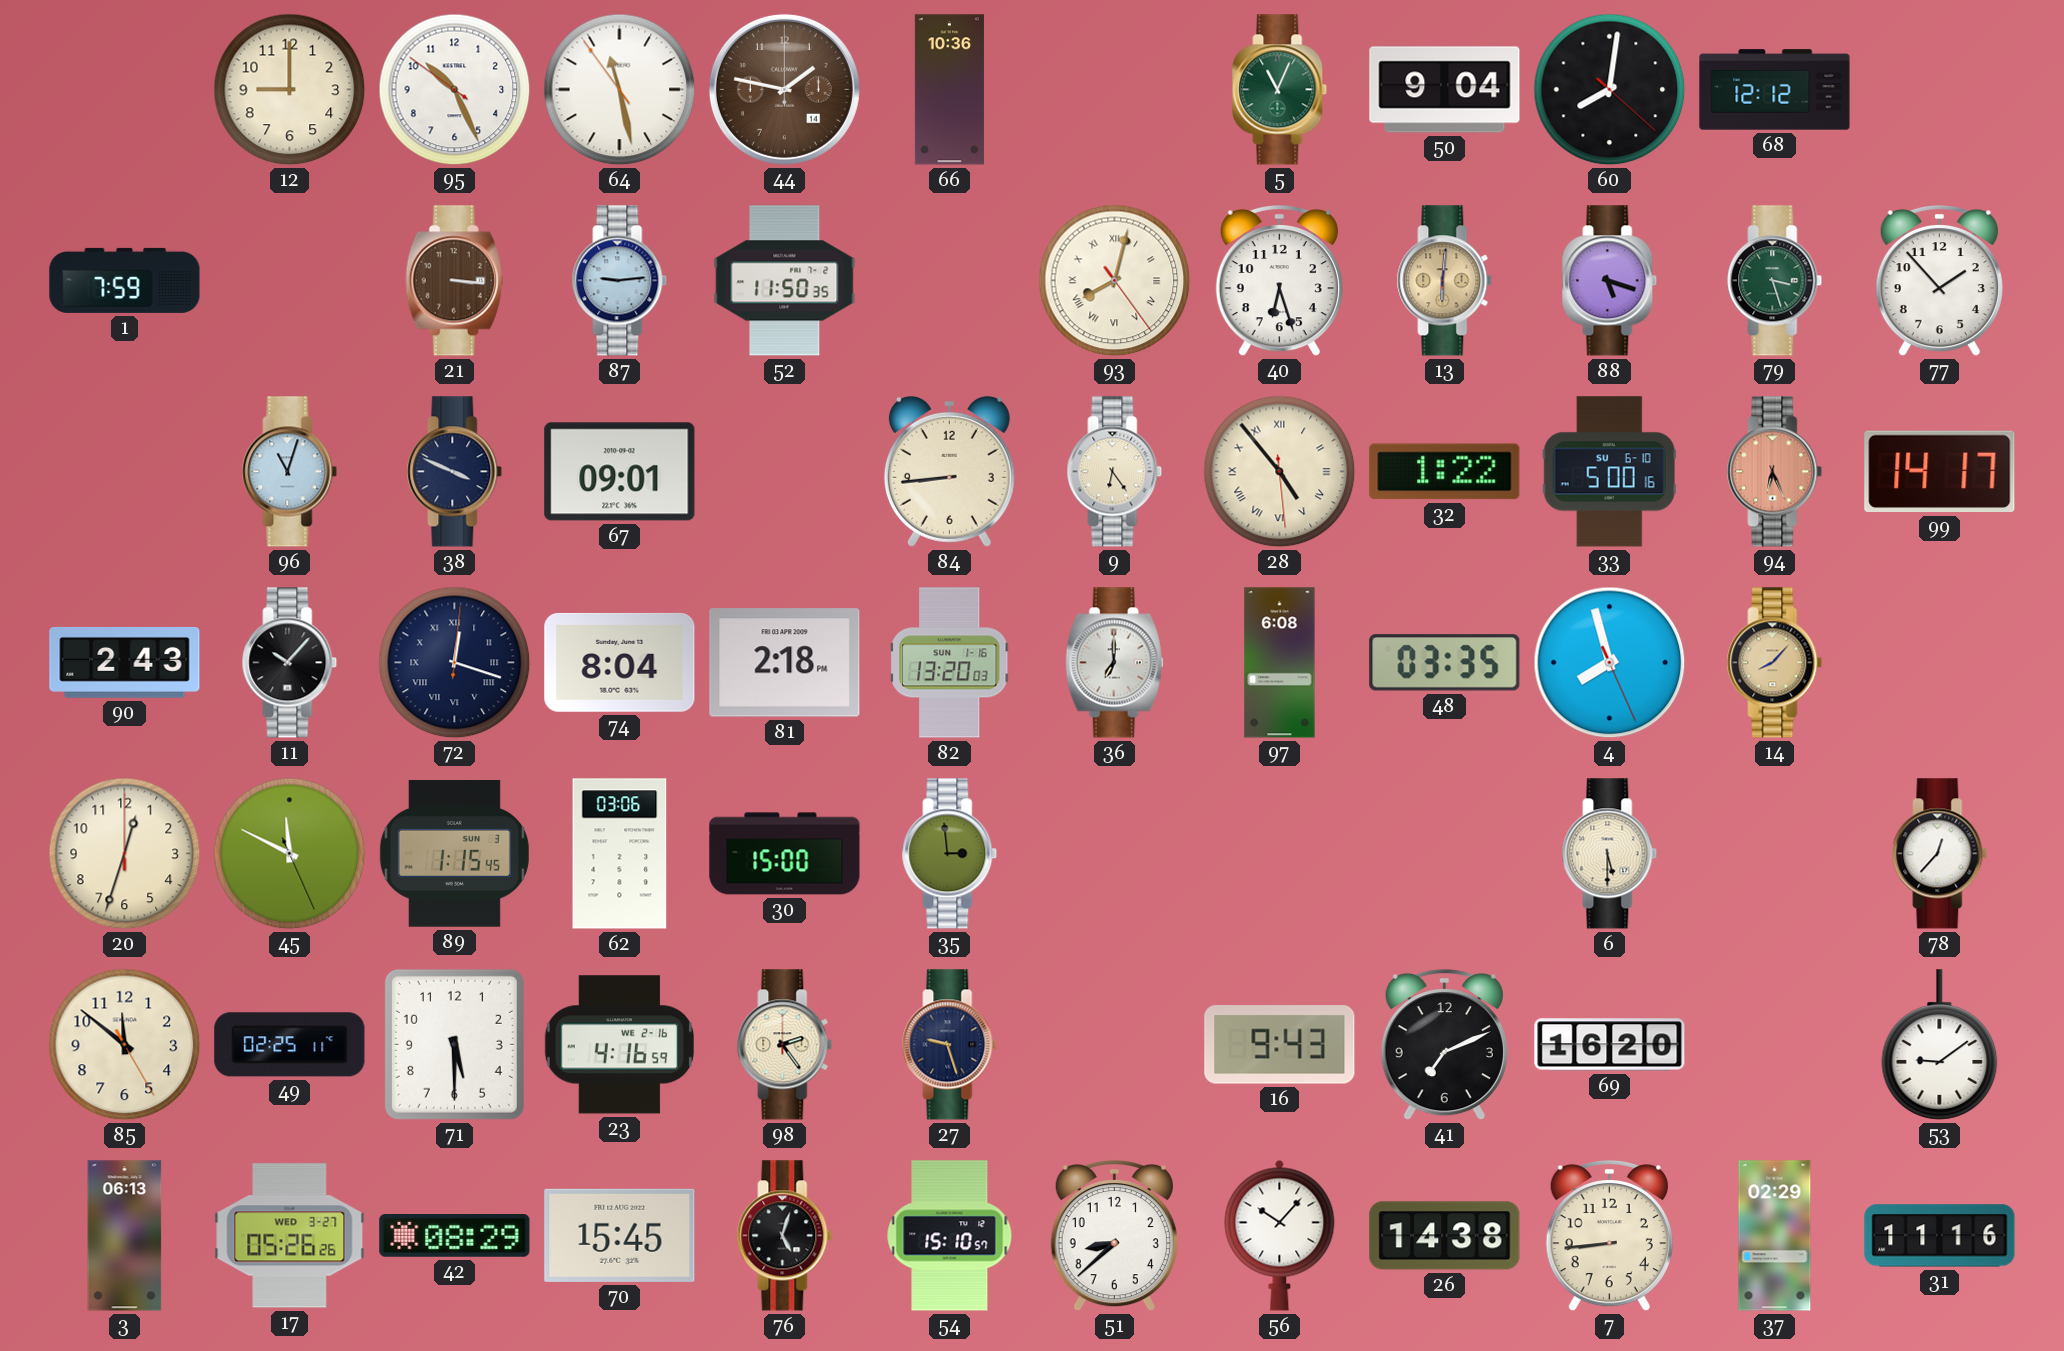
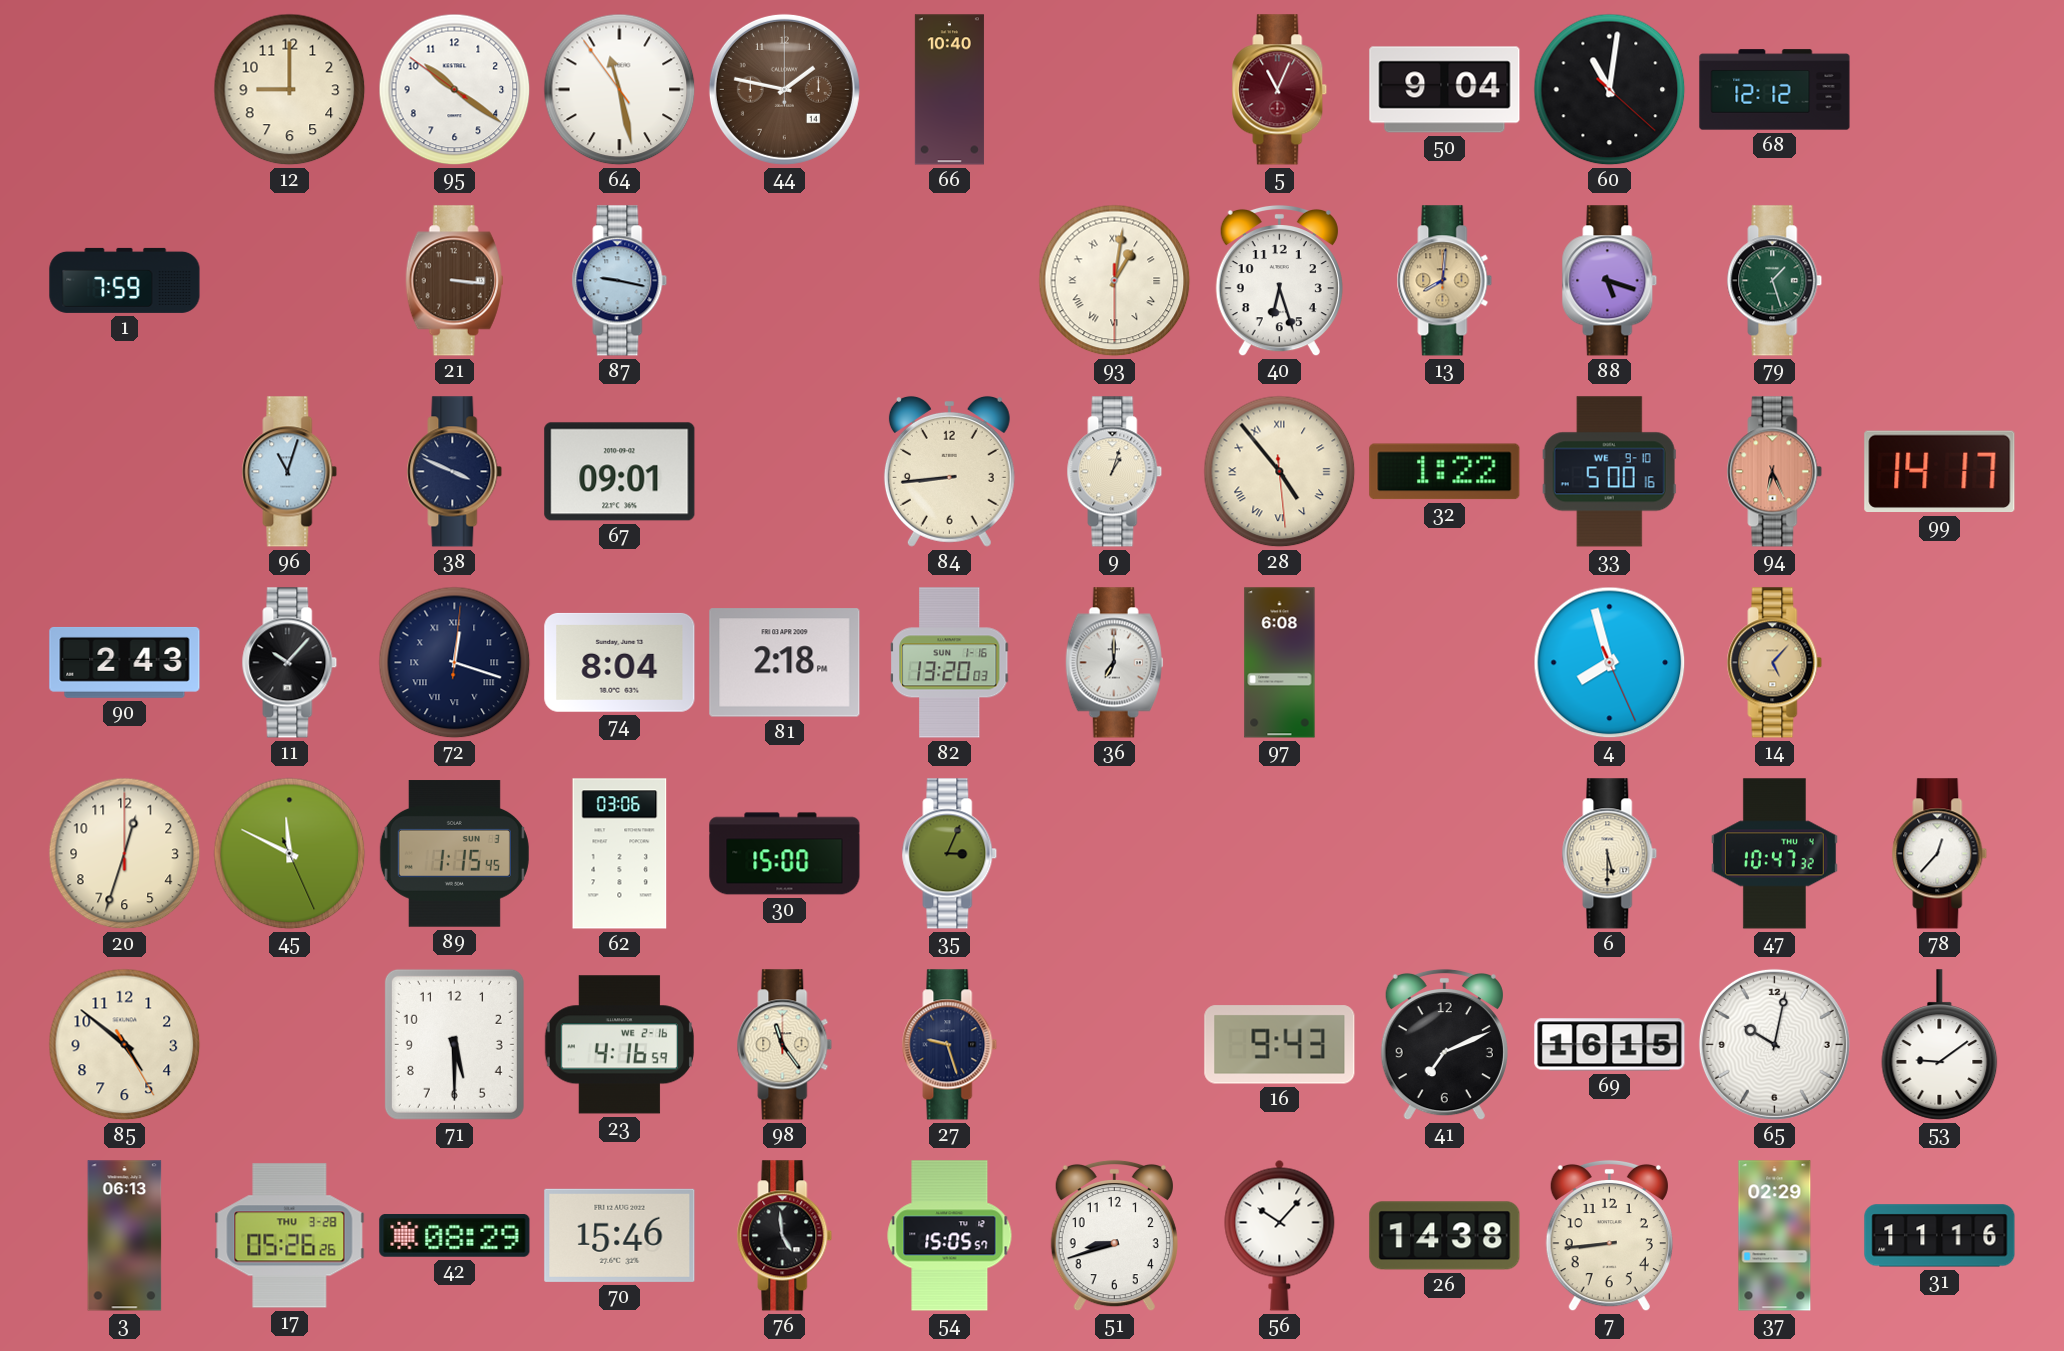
95: 10:25 -> 10:20 (455, 90)
66: 10:36 -> 10:40 (949, 90)
5 dial: green -> burgundy (1280, 90)
60: 8:01 -> 11:01 (1610, 90)
87: 9:14 -> 9:17 (620, 281)
52: 11:50 -> none (785, 281)
93: 8:02 -> 1:01 (1115, 281)
13: 6:01 -> 8:01 (1445, 281)
79: 3:27 -> 1:27 (1775, 281)
77: 1:53 -> none (1939, 281)
9: 6:24 -> 1:03 (1115, 472)
33 date: SU 6-10 -> WE 9-10 (1609, 472)
48: 03:35 -> none (1445, 663)
14: 8:07 -> 5:07 (1775, 663)
35: 2:59 -> 3:04 (950, 854)
47: none -> 10:47 (1774, 854)
85: 11:51 -> 4:51 (125, 1045)
49: 02:25 -> none (290, 1045)
98: 2:24 -> 11:24 (785, 1045)
69: 16:20 -> 16:15 (1610, 1045)
65: none -> 10:02 (1774, 1044)
17 date: WED 3-27 -> THU 3-28 (290, 1236)
70: 15:45 -> 15:46 (620, 1235)
76: 5:03 -> 4:59 (785, 1236)
54: 15:10 -> 15:05 (950, 1236)
51: 8:38 -> 8:42 (1114, 1236)
